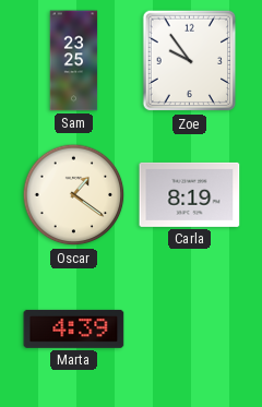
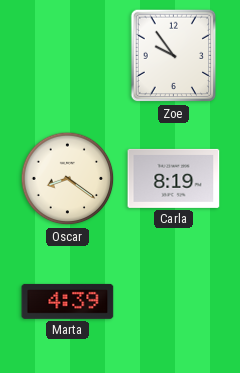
Sam: 23:25 -> none (74, 61)
Oscar: 1:21 -> 8:21 (68, 179)
